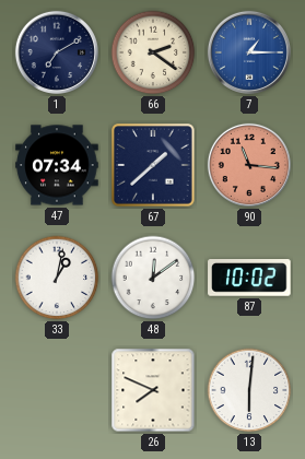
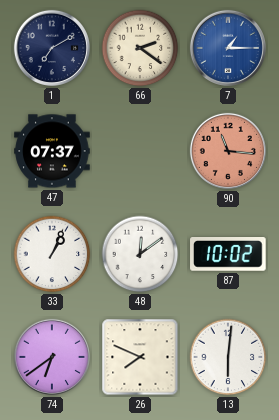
47: 07:34 -> 07:37 (52, 151)
67: 1:38 -> none (153, 165)
33: 1:02 -> 1:04 (52, 254)
74: none -> 6:39 (52, 357)
